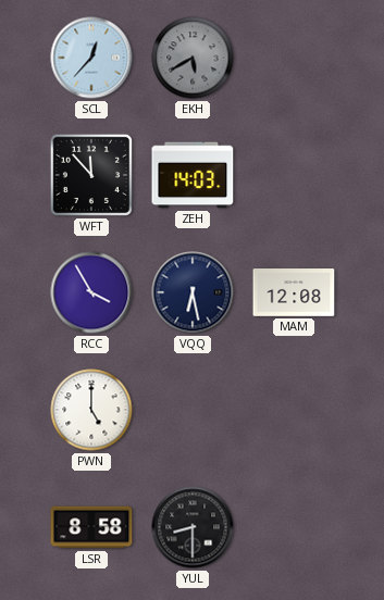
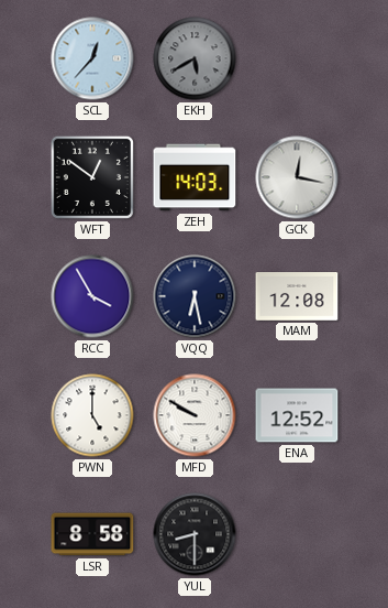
WFT: 11:53 -> 12:51 (92, 177)
GCK: none -> 12:17 (297, 177)
MFD: none -> 9:50 (195, 415)
ENA: none -> 12:52 (297, 415)
